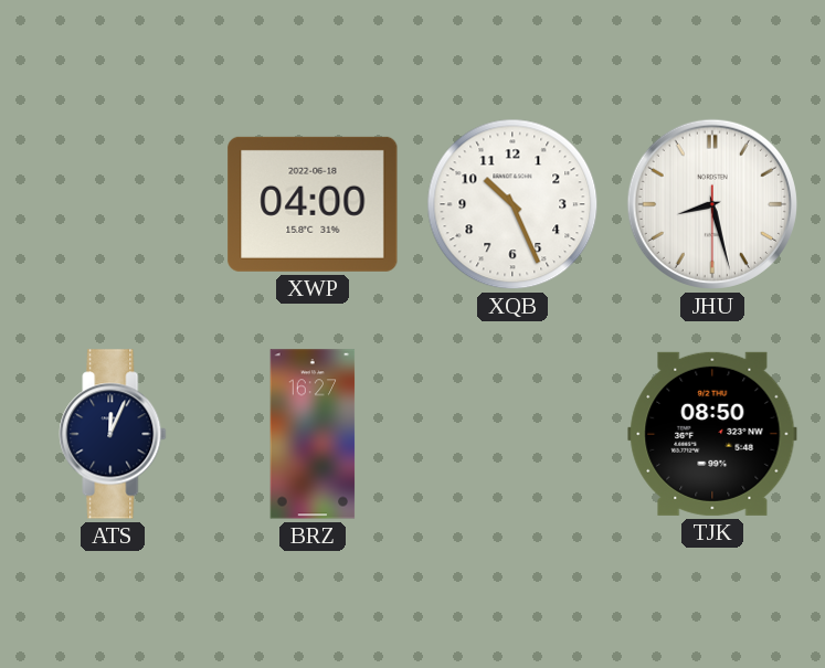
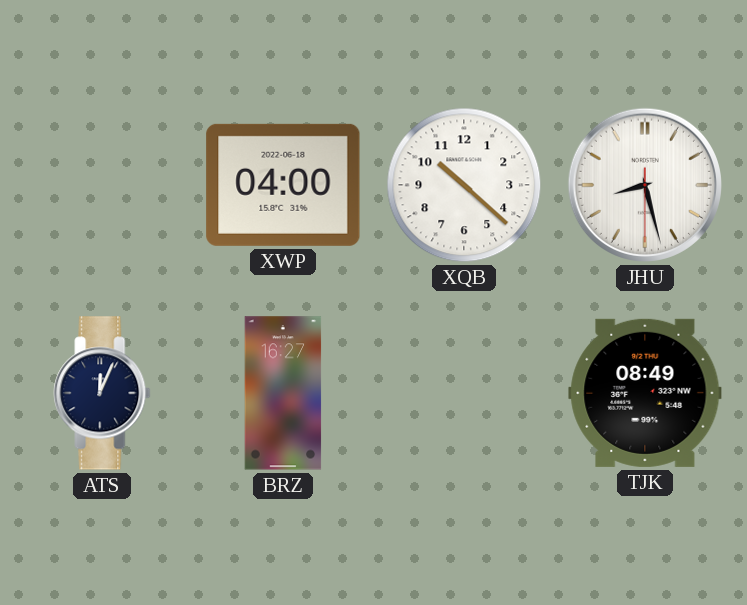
XQB: 10:26 -> 10:22 (464, 185)
TJK: 08:50 -> 08:49 (645, 393)
